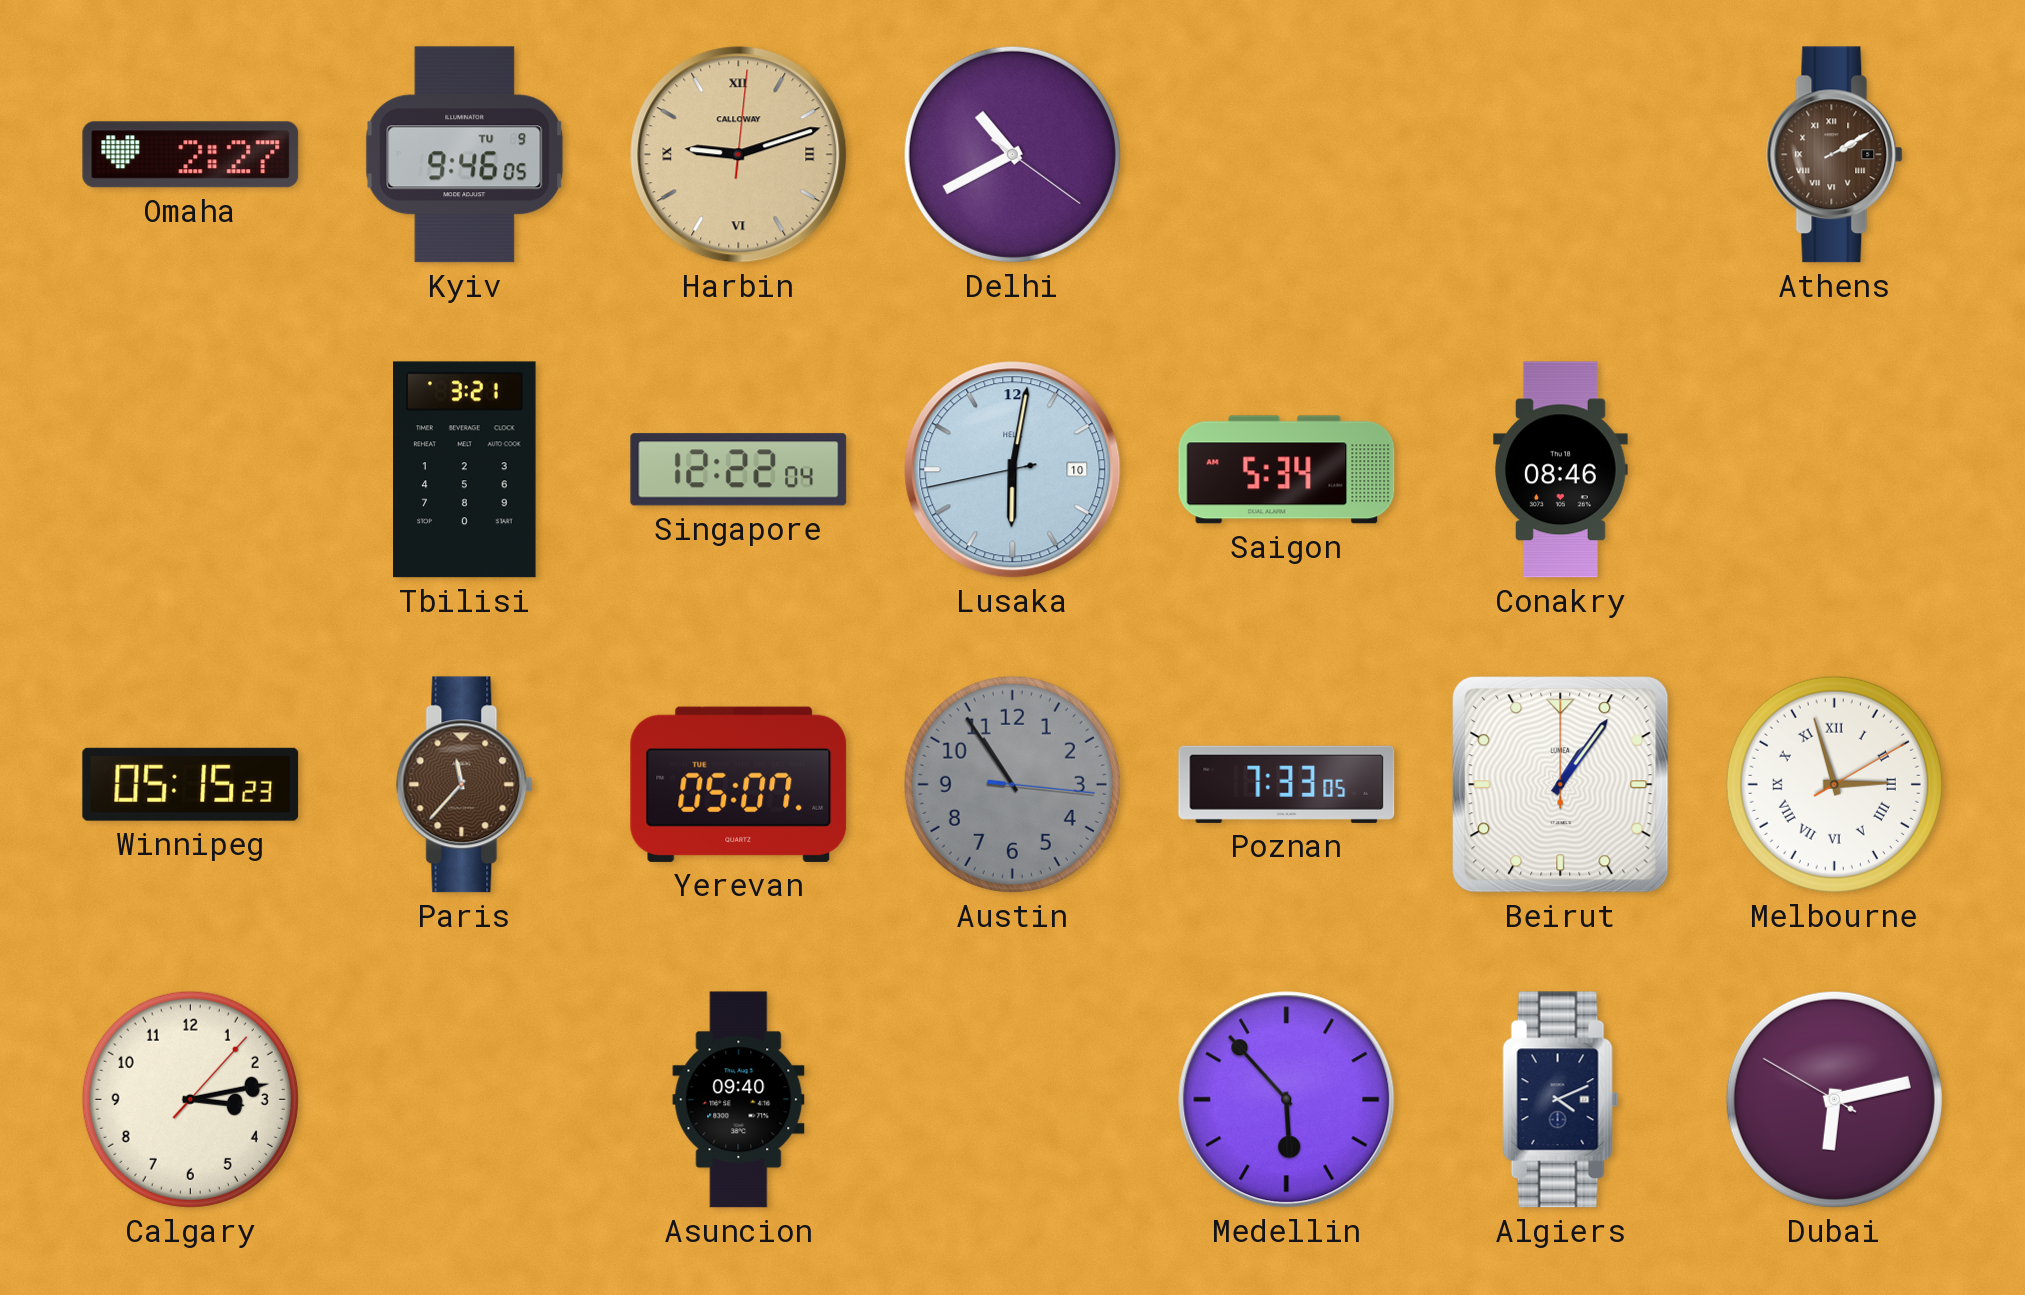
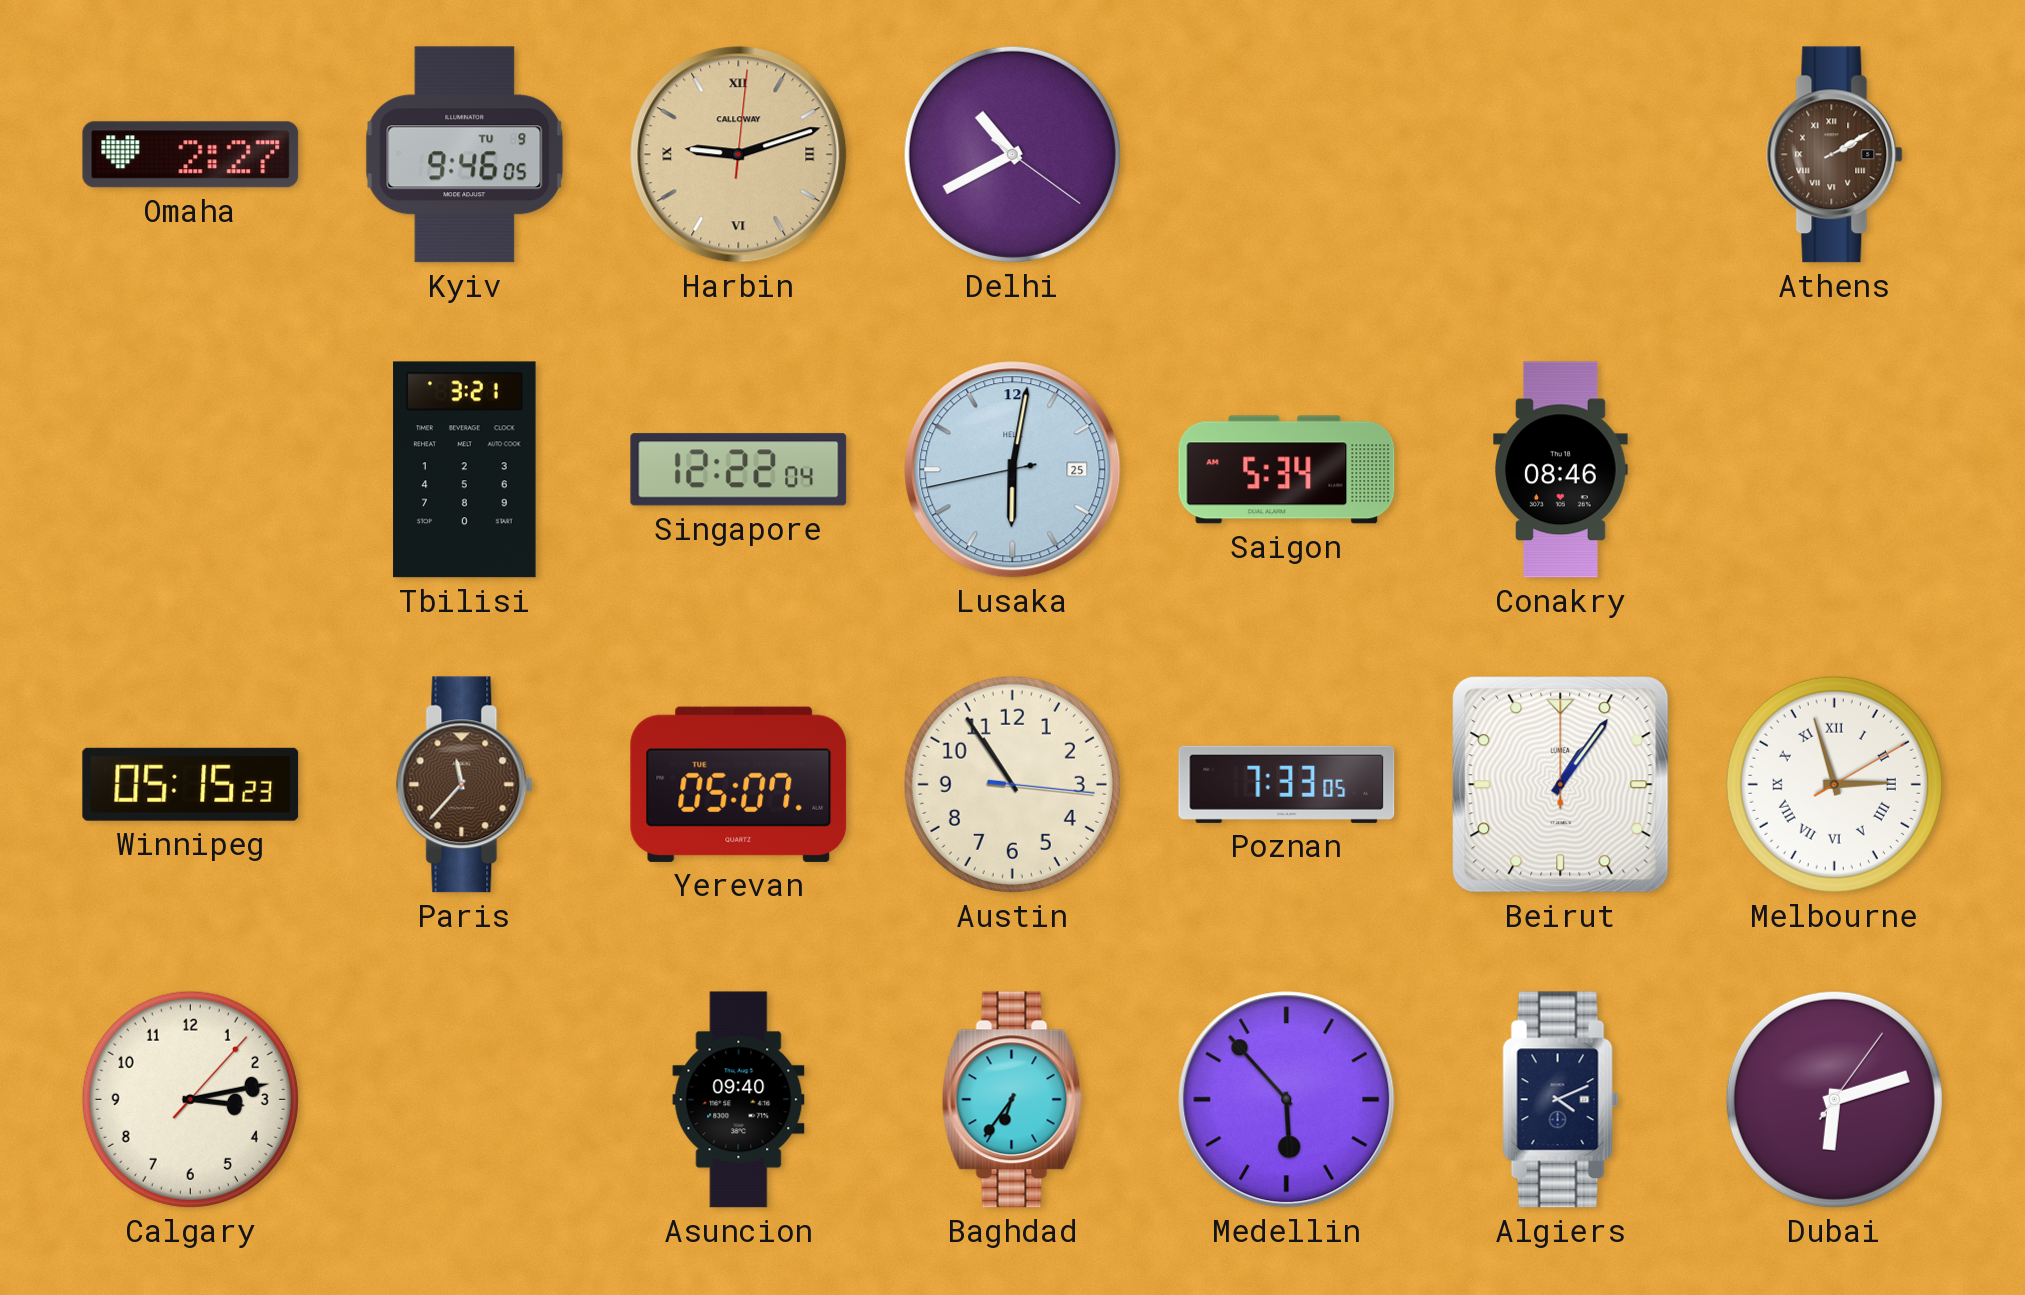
Lusaka date: 10 -> 25 (1013, 470)
Austin dial: grey -> cream (1012, 784)
Baghdad: none -> 6:36 (1012, 1100)
Dubai: 6:12:50 -> 6:12:06 (1834, 1099)
